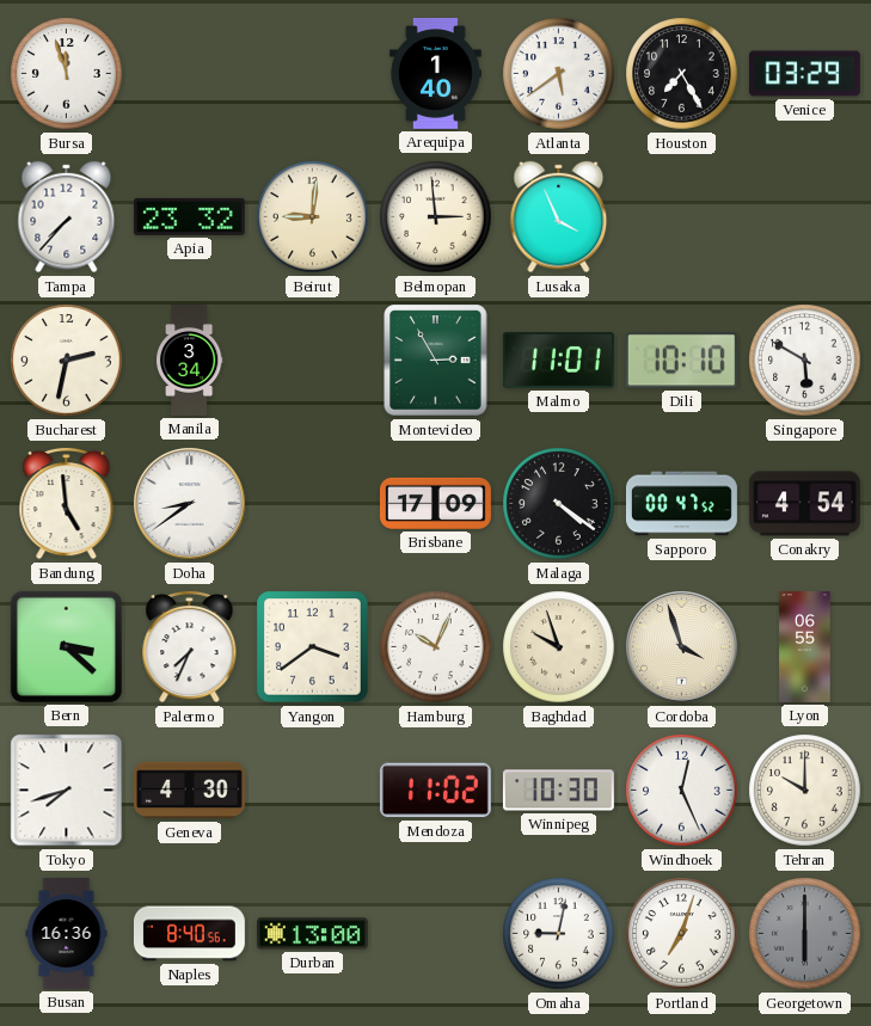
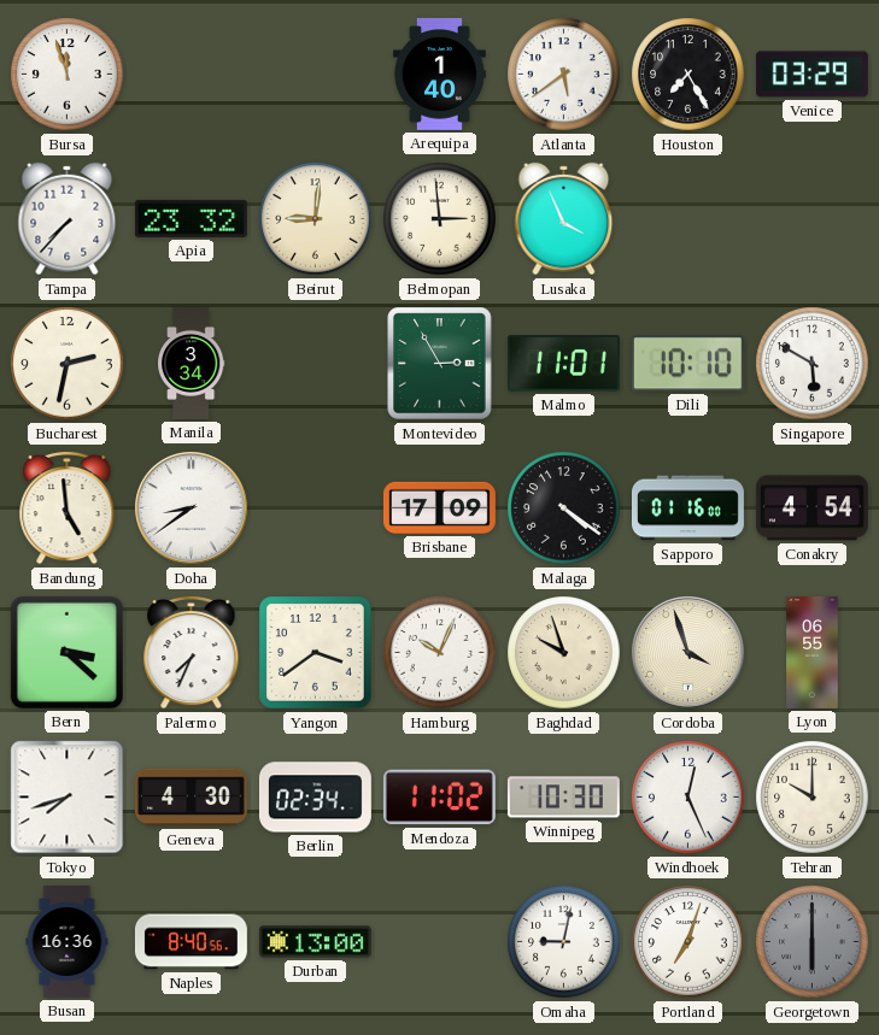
Sapporo: 00:47 -> 01:16 (687, 508)
Berlin: none -> 02:34 (315, 798)
